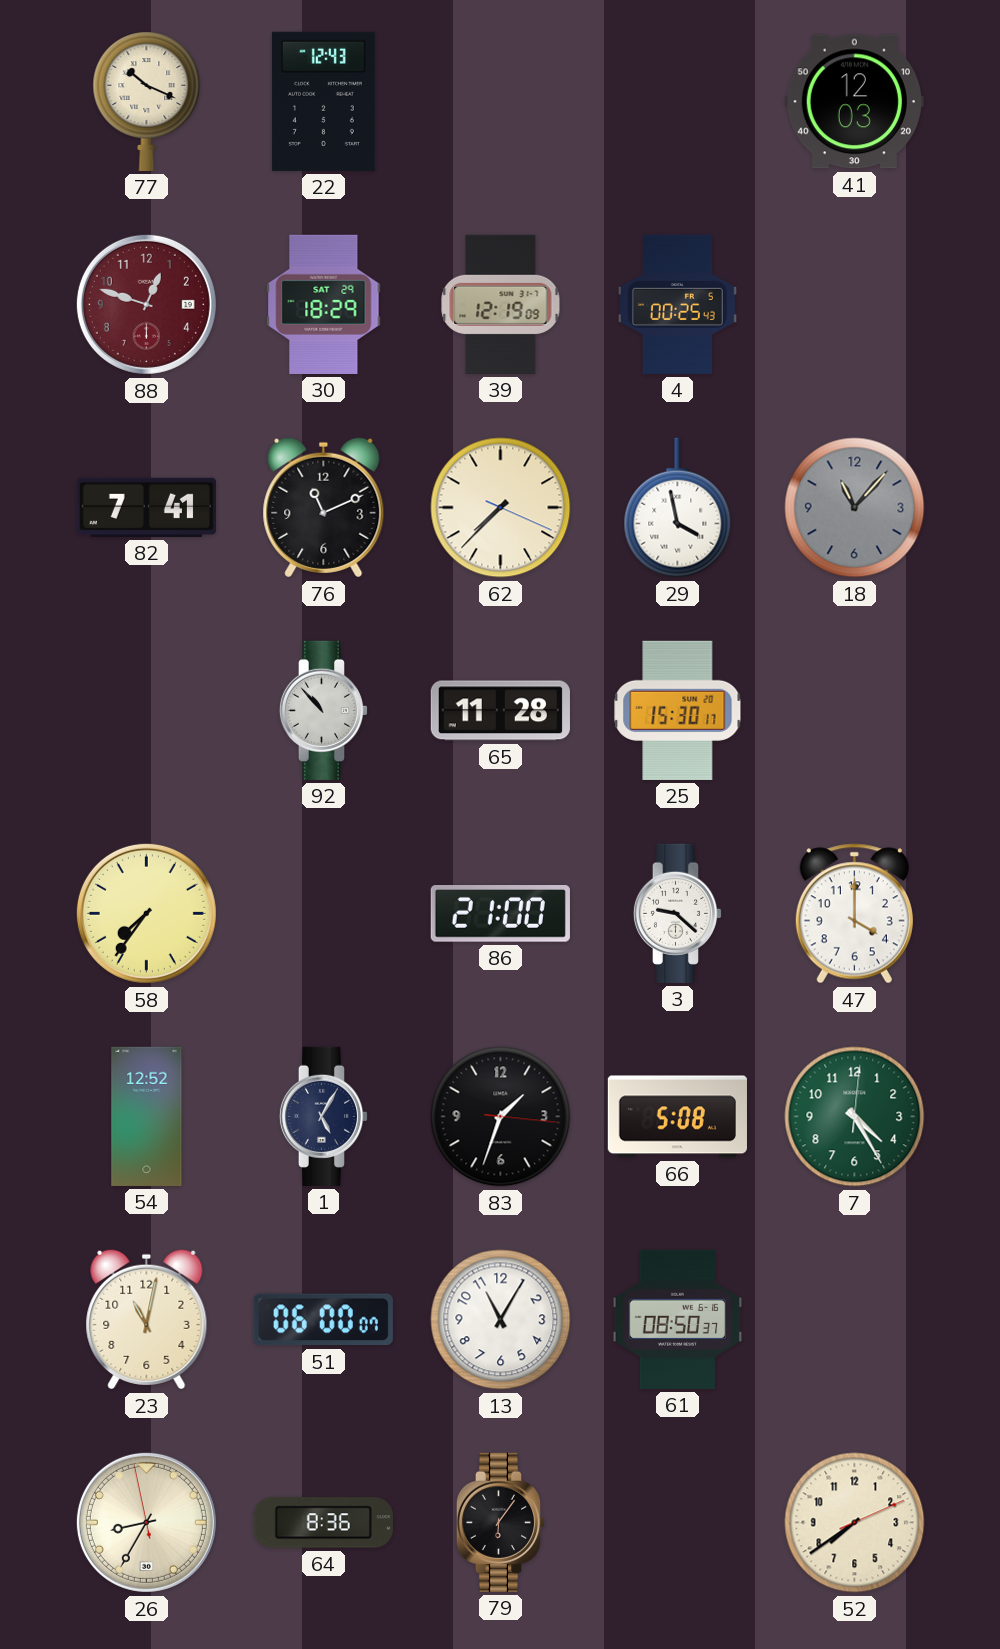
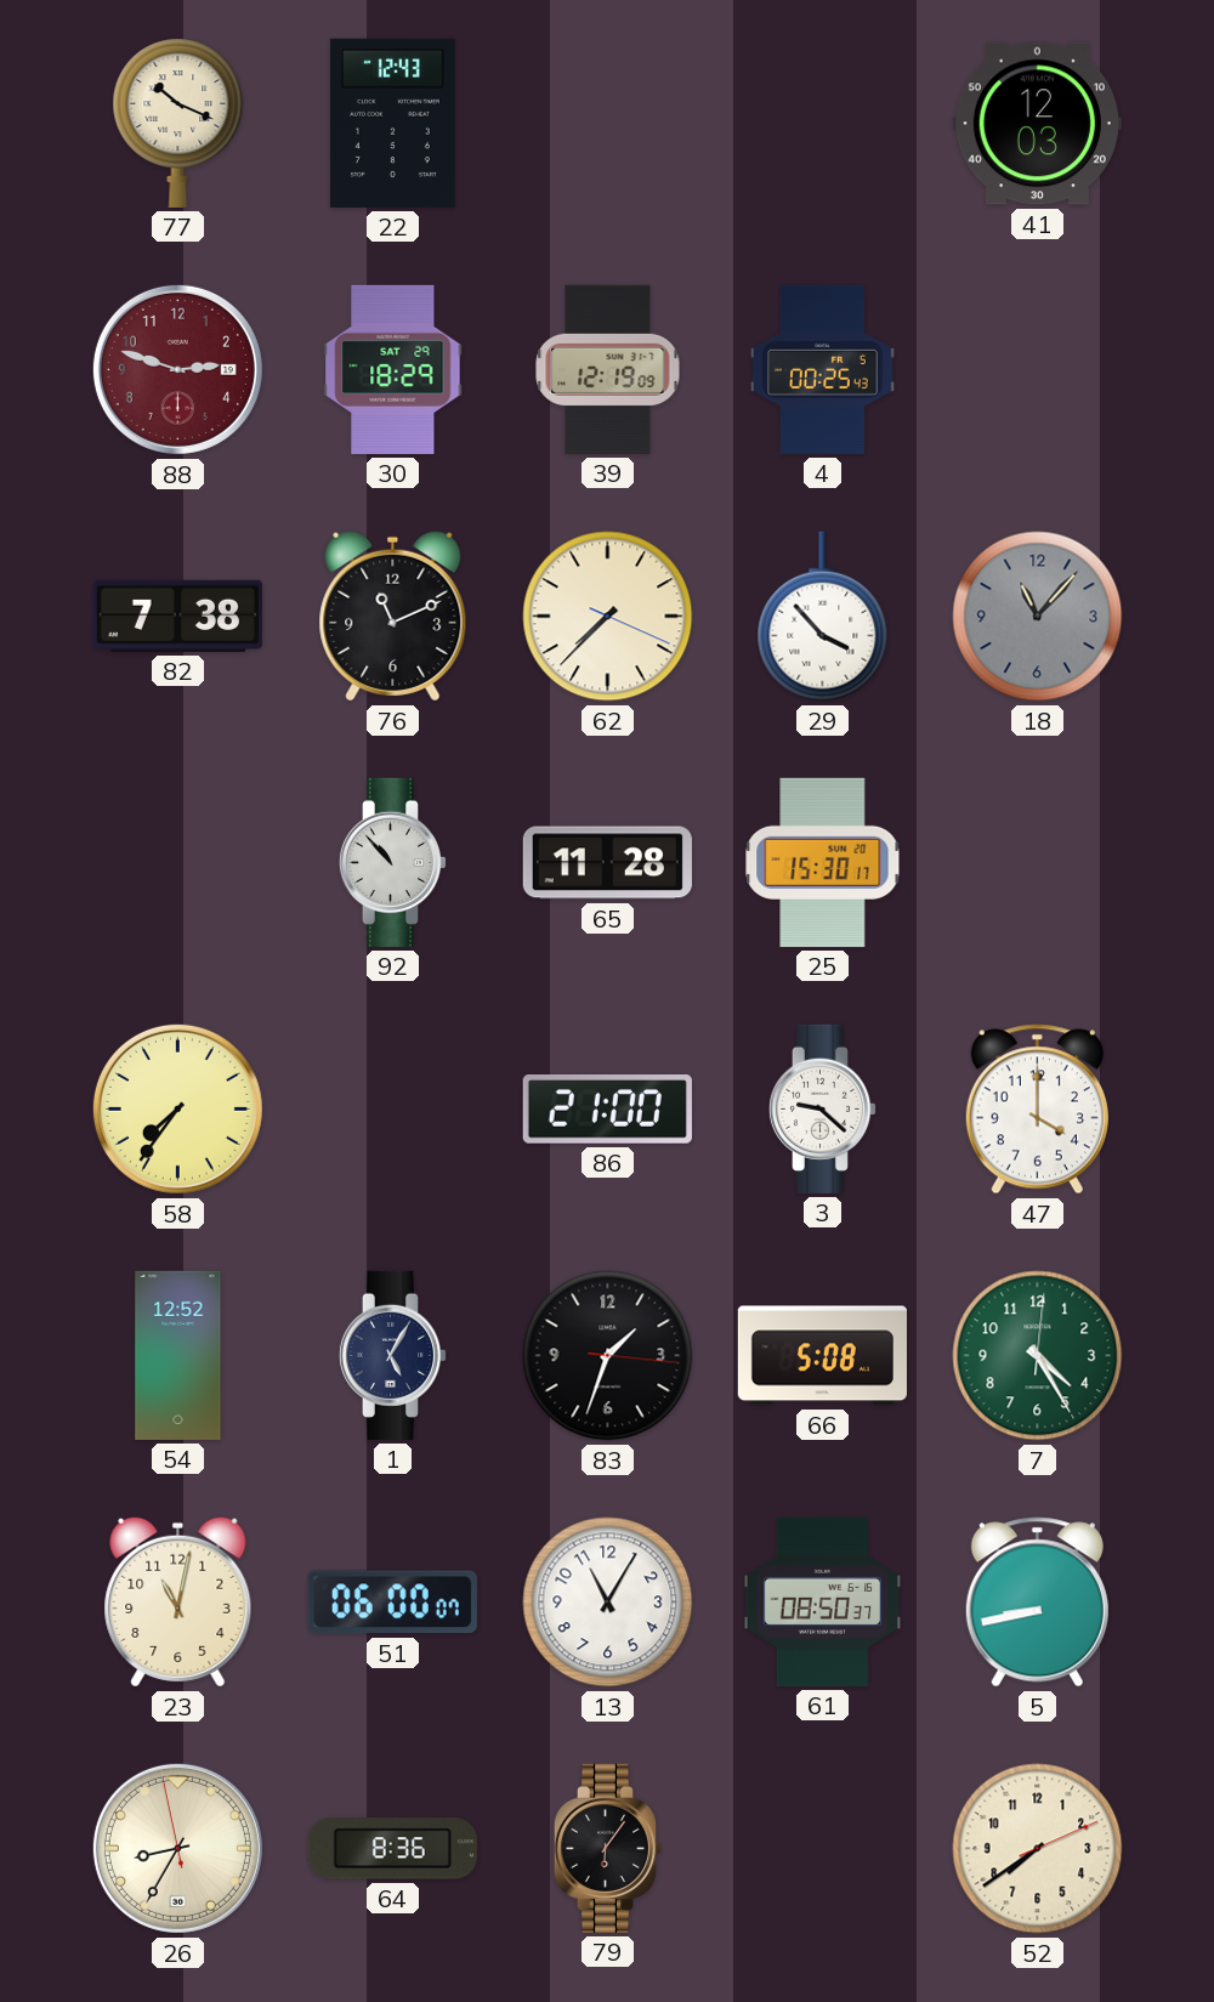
88: 12:48 -> 2:48 (177, 369)
82: 7:41 -> 7:38 (177, 616)
29: 3:58 -> 3:53 (823, 617)
5: none -> 8:43 (1037, 1603)
